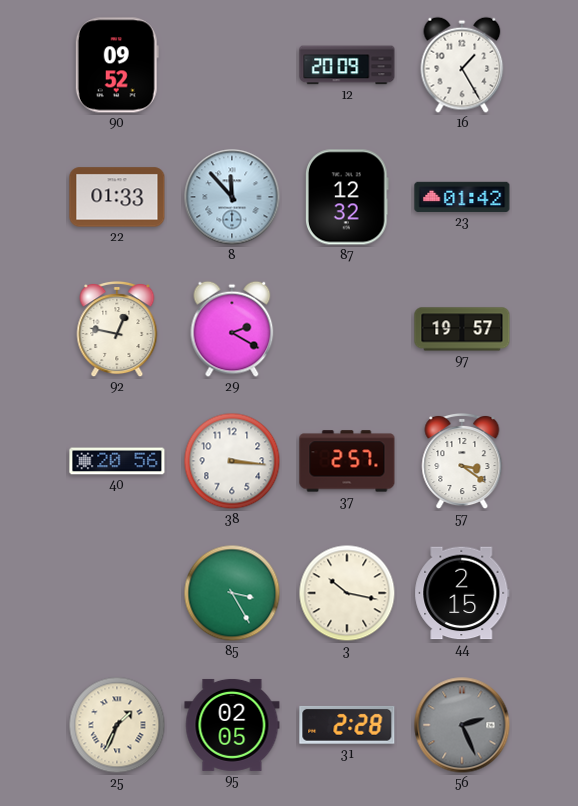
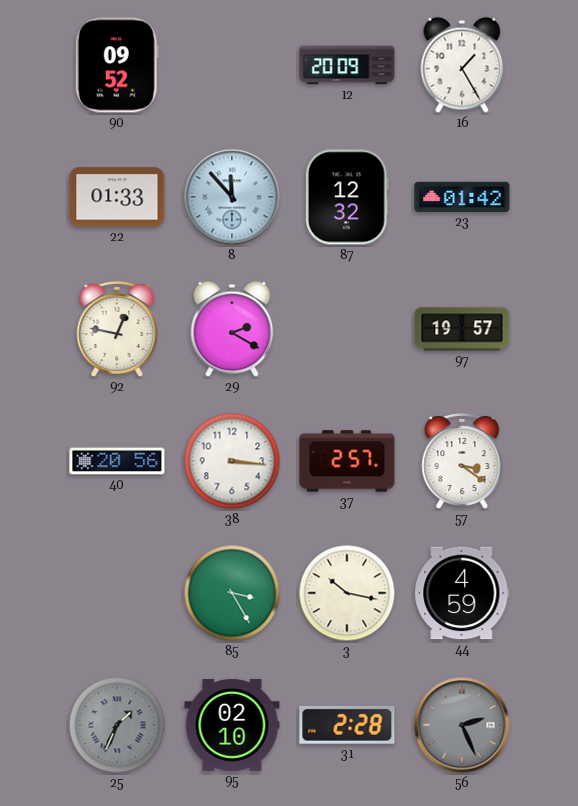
44: 2:15 -> 4:59 (462, 593)
25 dial: cream -> grey (117, 725)
95: 02:05 -> 02:10 (232, 725)
